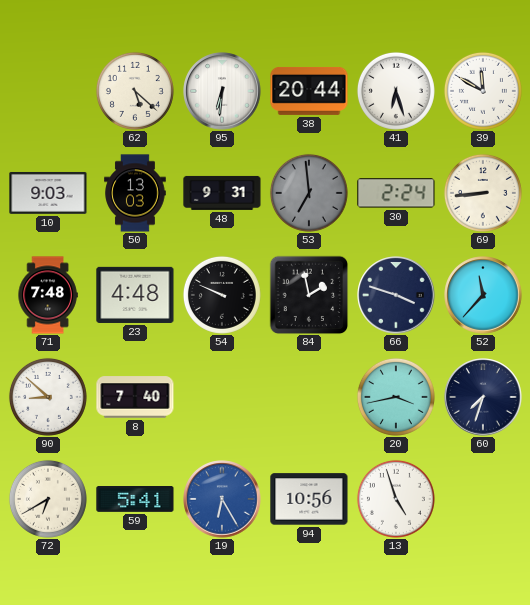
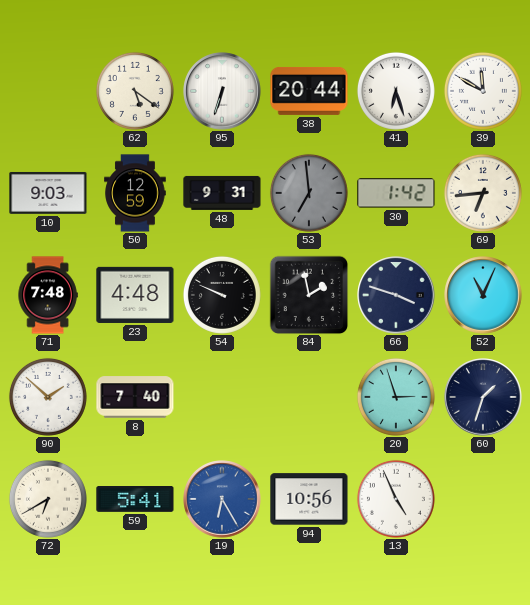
62: 5:22 -> 5:21 (135, 91)
95: 6:31 -> 6:33 (222, 91)
50: 13:03 -> 12:59 (135, 193)
30: 2:24 -> 1:42 (396, 193)
69: 8:44 -> 6:44 (483, 193)
52: 11:37 -> 11:04 (483, 295)
90: 8:52 -> 1:52 (48, 397)
20: 3:43 -> 2:57 (396, 397)
60: 7:33 -> 1:33 (483, 397)
13: 4:57 -> 4:56 (396, 499)
